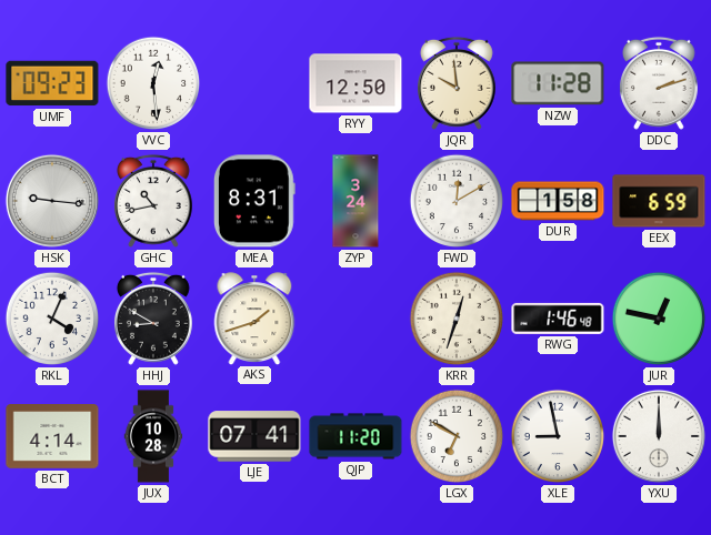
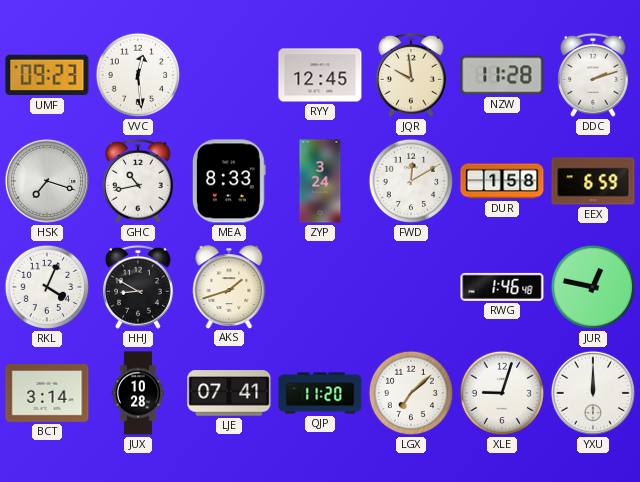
RYY: 12:50 -> 12:45 (320, 75)
HSK: 9:16 -> 7:18 (47, 181)
MEA: 8:31 -> 8:33 (229, 181)
KRR: 12:33 -> none (457, 319)
BCT: 4:14 -> 3:14 (47, 393)
LGX: 6:50 -> 7:08 (411, 393)
XLE: 8:58 -> 9:03 (502, 393)
